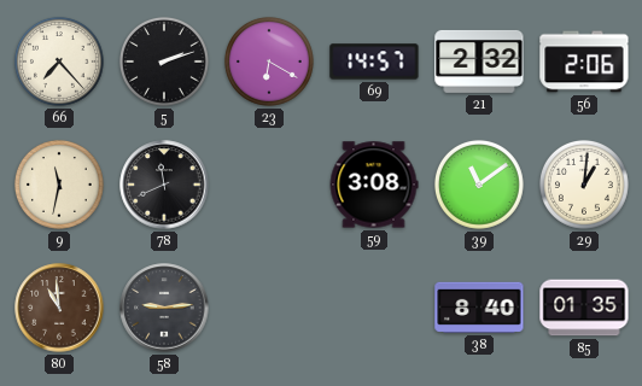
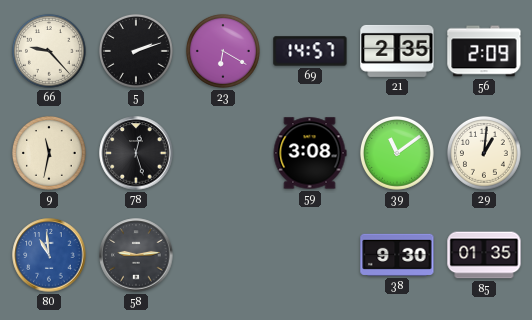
66: 7:23 -> 9:23 (49, 51)
21: 2:32 -> 2:35 (397, 51)
56: 2:06 -> 2:09 (484, 51)
78: 11:41 -> 12:27 (136, 153)
80 dial: brown -> blue (49, 255)
38: 8:40 -> 9:30 (397, 255)
